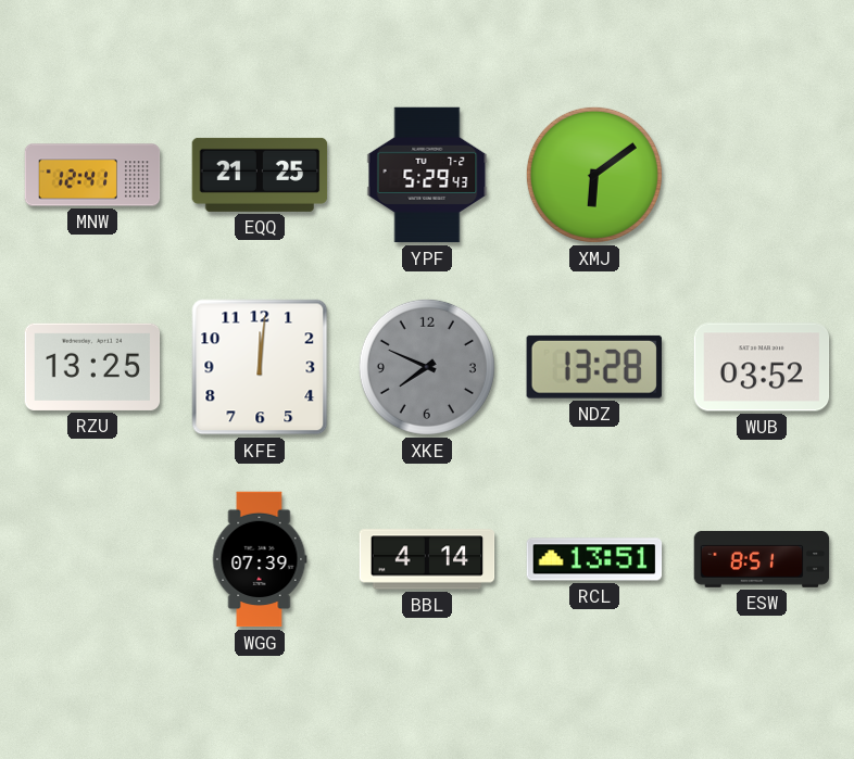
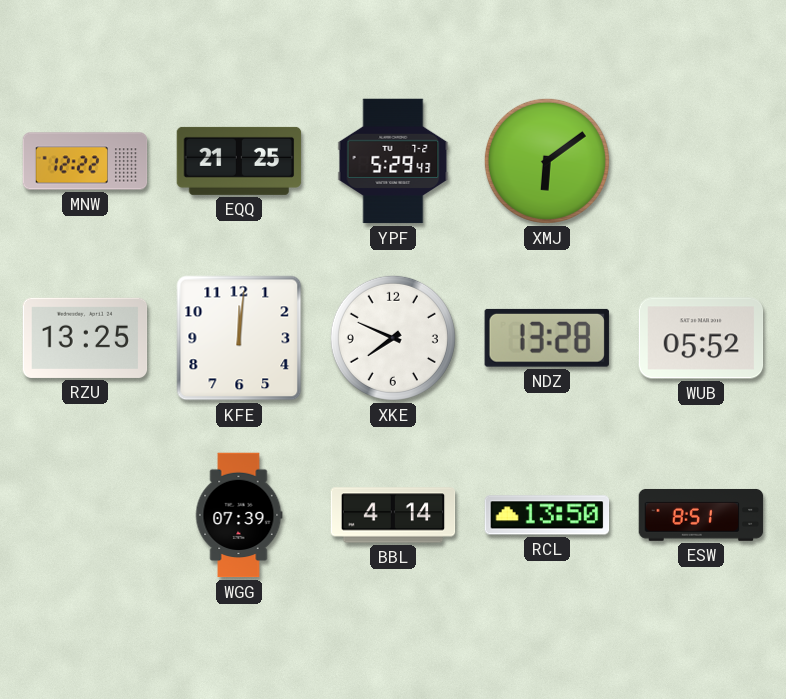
MNW: 12:41 -> 12:22 (85, 161)
XKE dial: grey -> white (393, 338)
WUB: 03:52 -> 05:52 (701, 338)
RCL: 13:51 -> 13:50 (547, 515)
